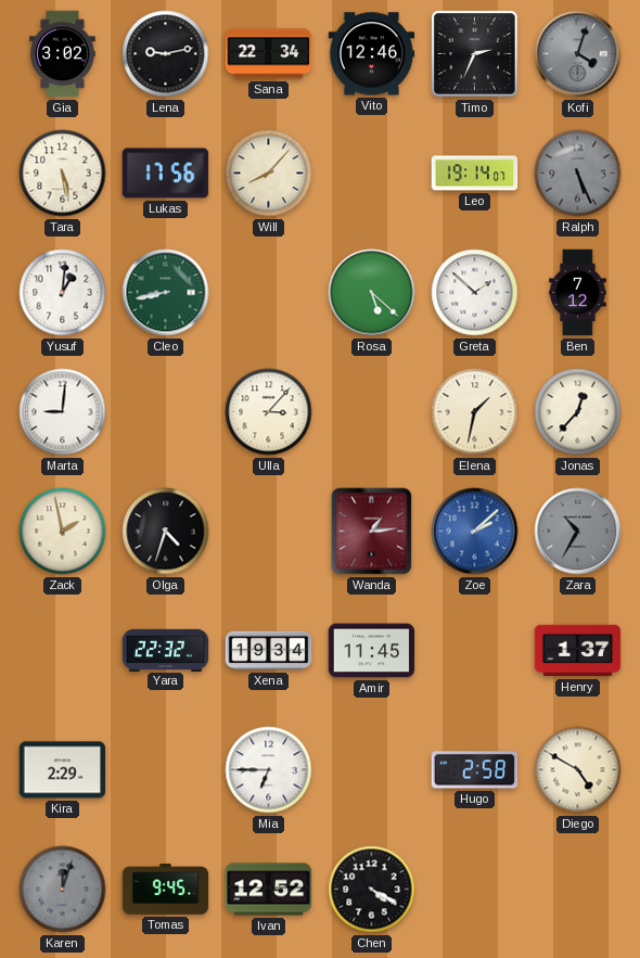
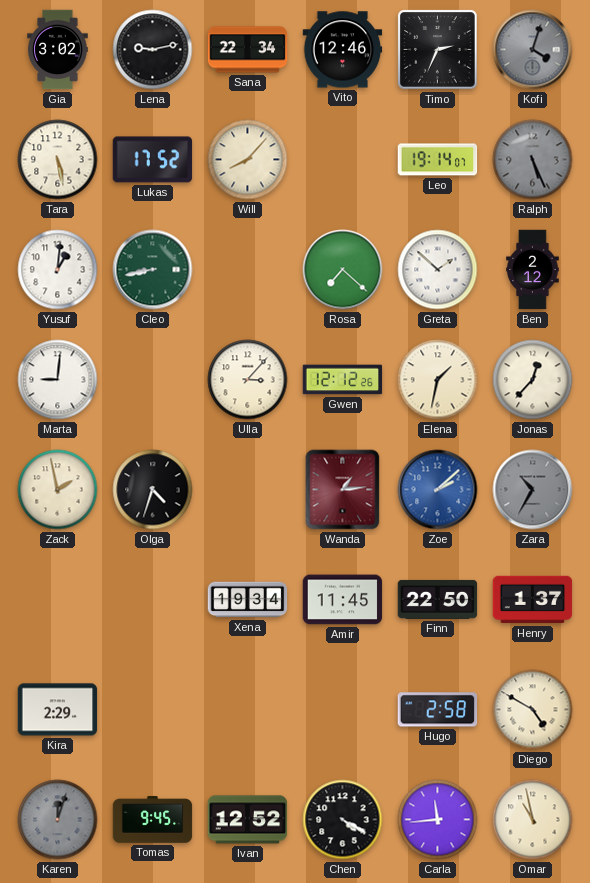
Lukas: 17:56 -> 17:52 (153, 160)
Rosa: 5:22 -> 7:22 (343, 270)
Ben: 7:12 -> 2:12 (533, 270)
Gwen: none -> 12:12 (343, 380)
Yara: 22:32 -> none (166, 650)
Finn: none -> 22:50 (438, 599)
Mia: 6:45 -> none (269, 770)
Carla: none -> 11:44 (438, 820)
Omar: none -> 10:58 (533, 820)
